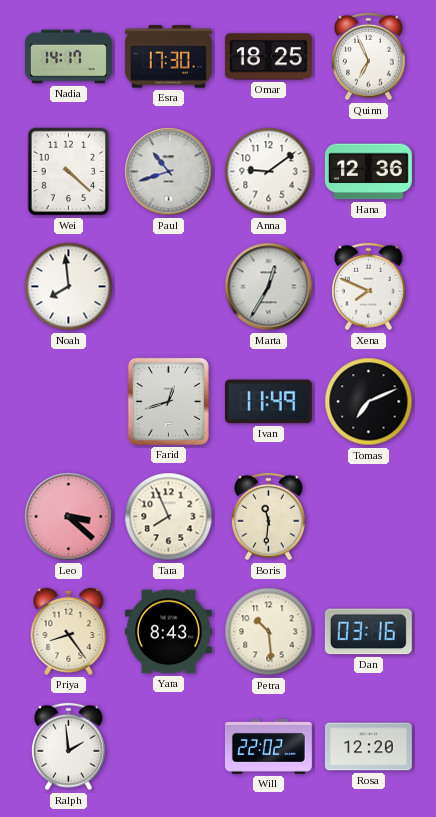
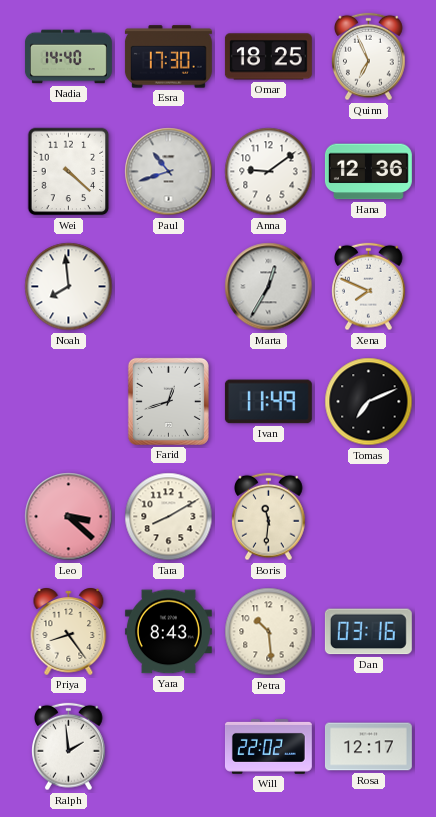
Nadia: 14:17 -> 14:40 (68, 57)
Tara: 7:56 -> 8:10 (169, 517)
Rosa: 12:20 -> 12:17 (368, 747)
